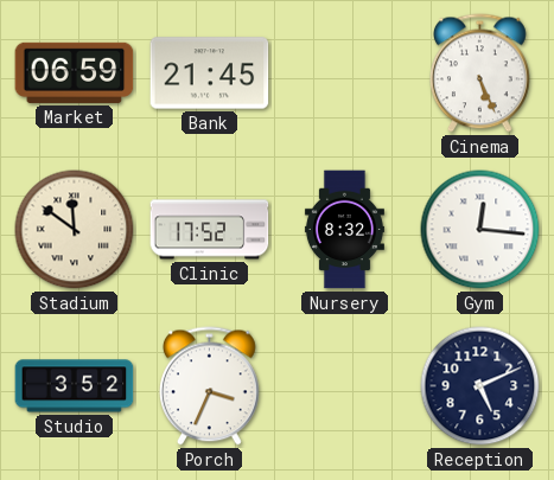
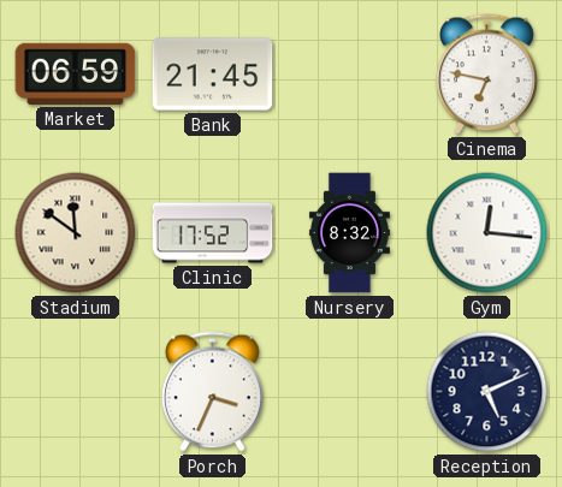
Cinema: 5:26 -> 6:47 (487, 75)
Studio: 3:52 -> none (75, 386)
